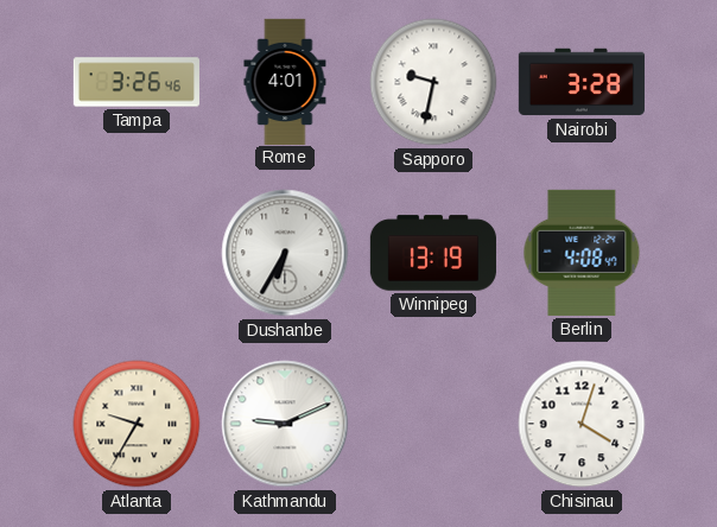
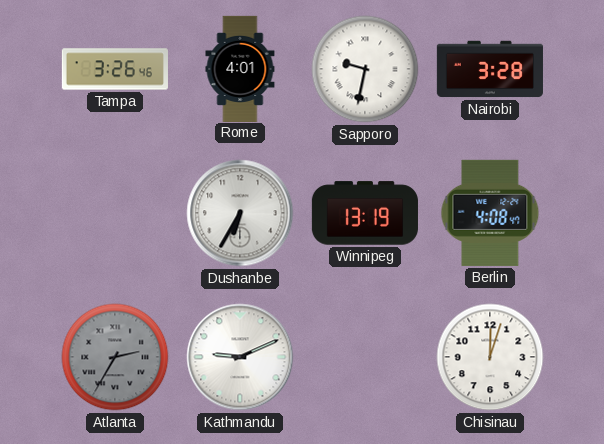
Atlanta: 9:35 -> 2:35 (115, 357)
Atlanta dial: cream -> grey (115, 357)
Chisinau: 4:03 -> 12:03 (490, 357)
